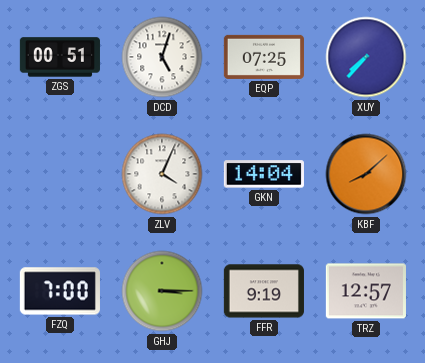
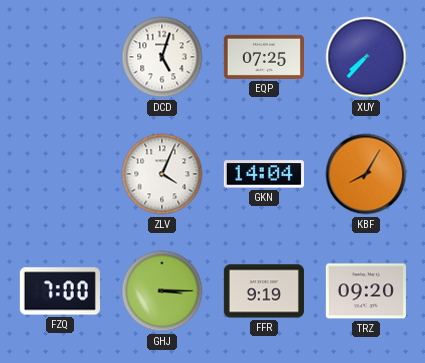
ZGS: 00:51 -> none (60, 57)
KBF: 8:08 -> 8:05 (366, 174)
TRZ: 12:57 -> 09:20 (366, 291)
